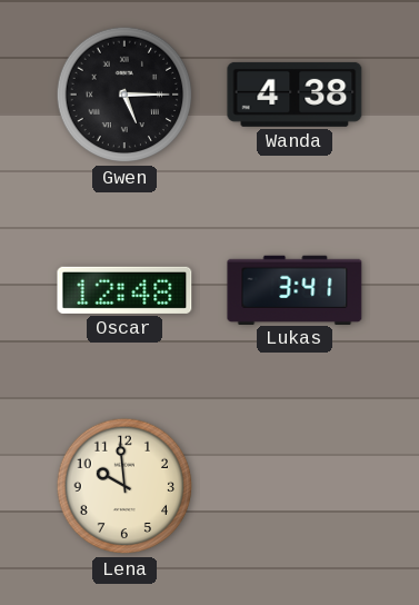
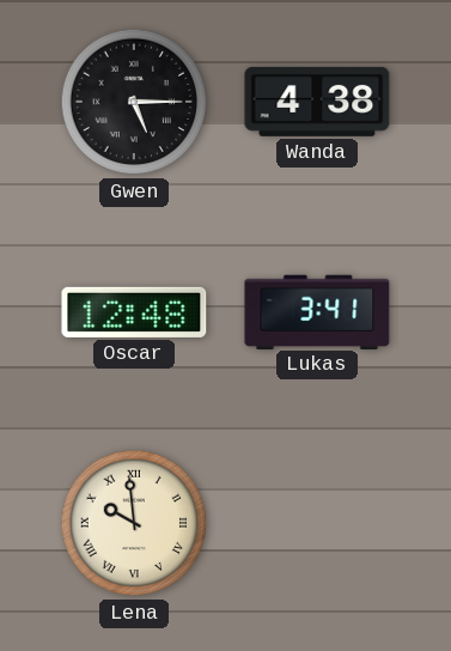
Lena numerals: Arabic -> Roman (134, 523)
